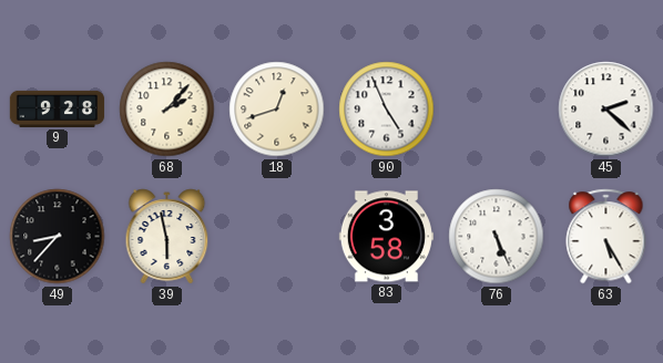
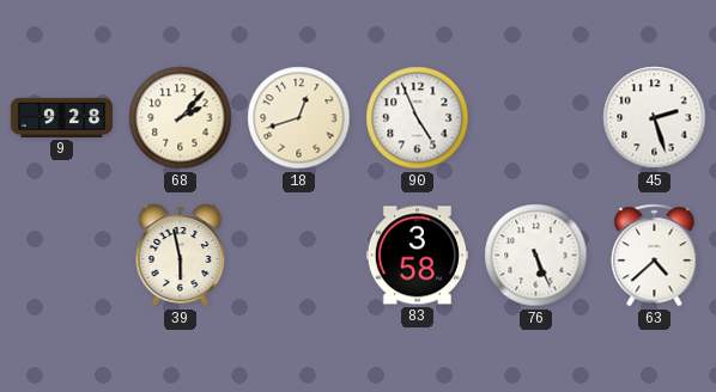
45: 2:22 -> 2:27 (655, 118)
49: 8:37 -> none (58, 237)
63: 5:25 -> 4:38 (655, 256)
